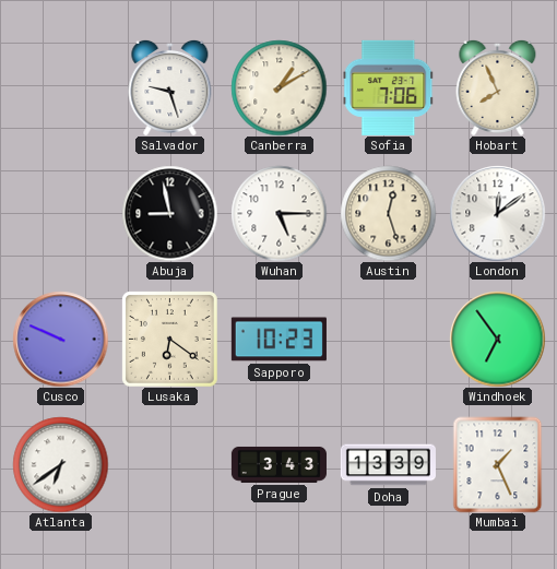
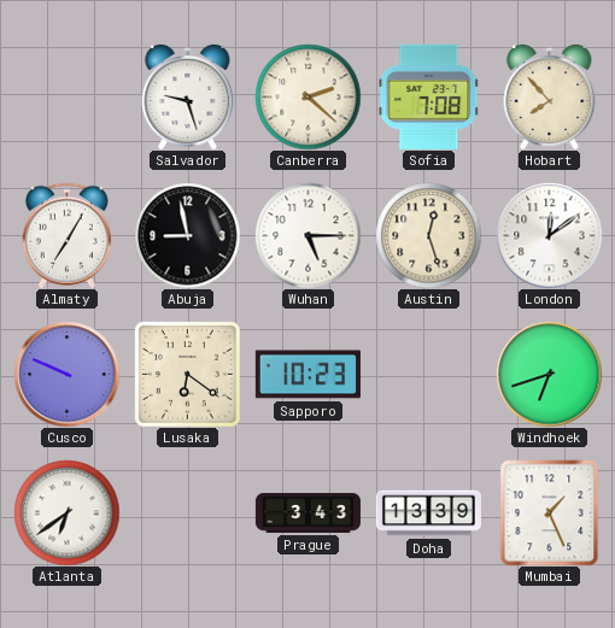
Canberra: 1:10 -> 2:22 (307, 96)
Sofia: 7:06 -> 7:08 (429, 96)
Hobart: 7:56 -> 7:53 (550, 96)
Almaty: none -> 7:05 (66, 235)
Windhoek: 6:54 -> 6:42 (549, 374)
